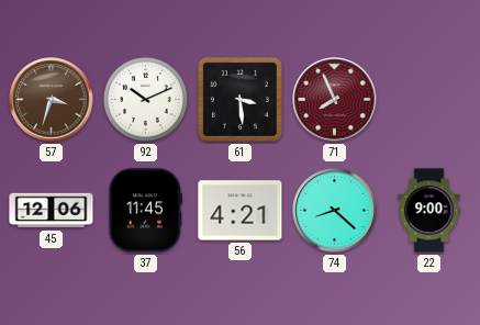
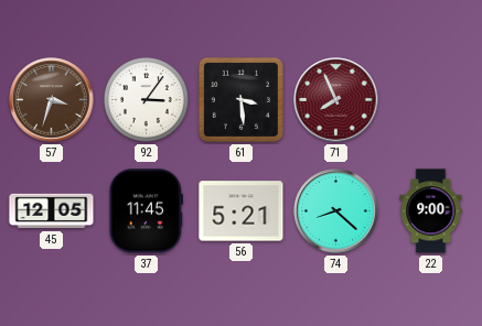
92: 10:11 -> 3:06 (146, 99)
45: 12:06 -> 12:05 (52, 211)
56: 4:21 -> 5:21 (242, 211)
